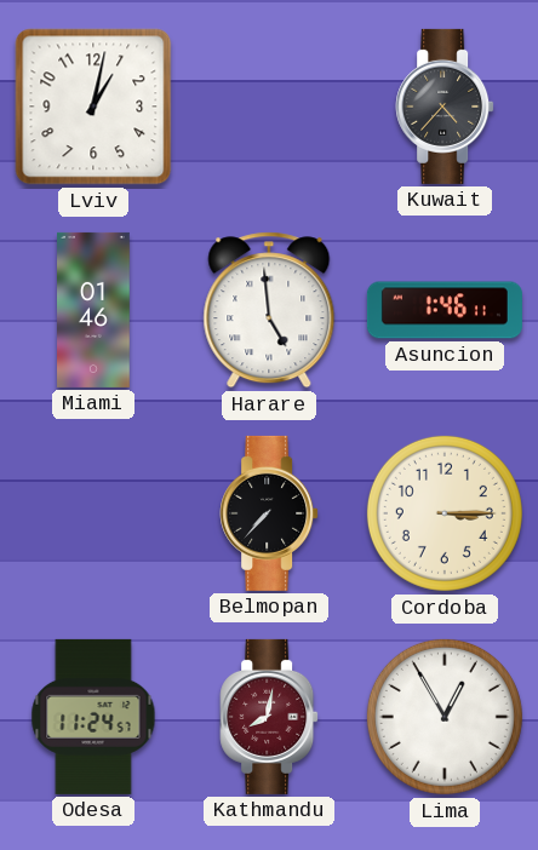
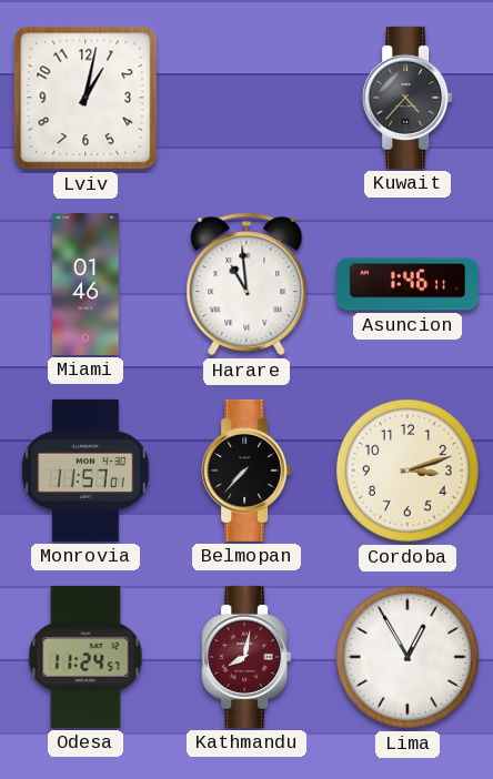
Harare: 4:59 -> 10:59 (247, 284)
Monrovia: none -> 11:57 (85, 471)
Cordoba: 3:15 -> 3:12 (408, 471)
